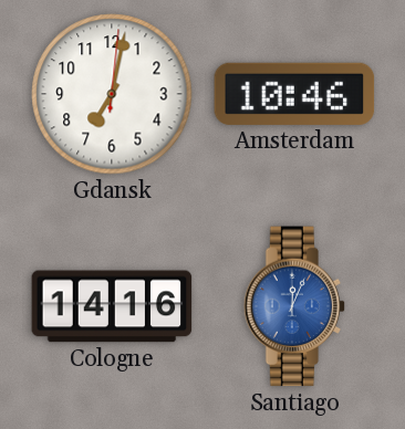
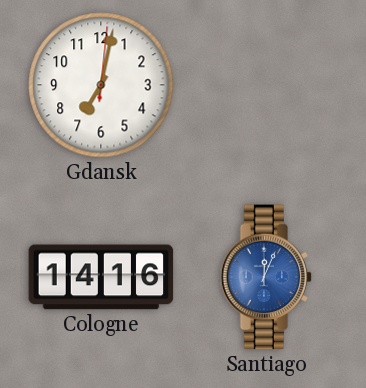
Amsterdam: 10:46 -> none (294, 94)
